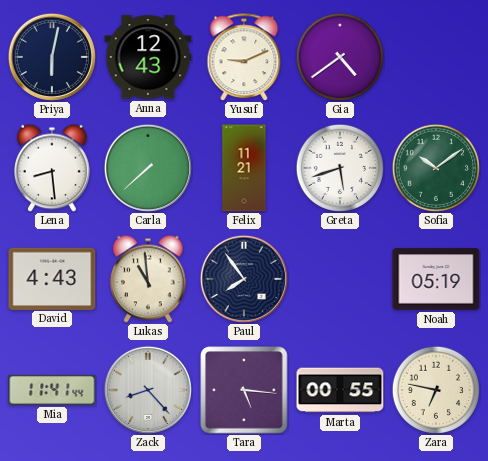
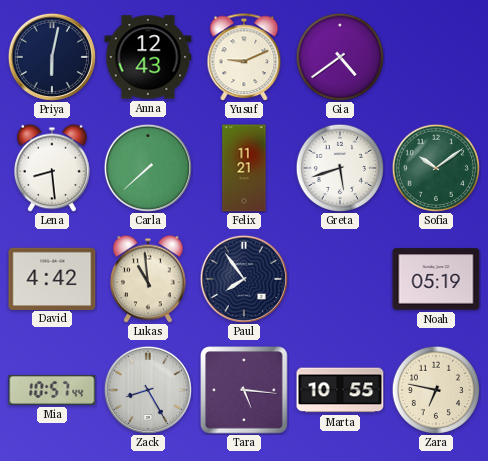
David: 4:43 -> 4:42 (52, 278)
Mia: 11:41 -> 10:57 (52, 390)
Zack: 8:23 -> 8:25 (148, 390)
Marta: 00:55 -> 10:55 (340, 390)
